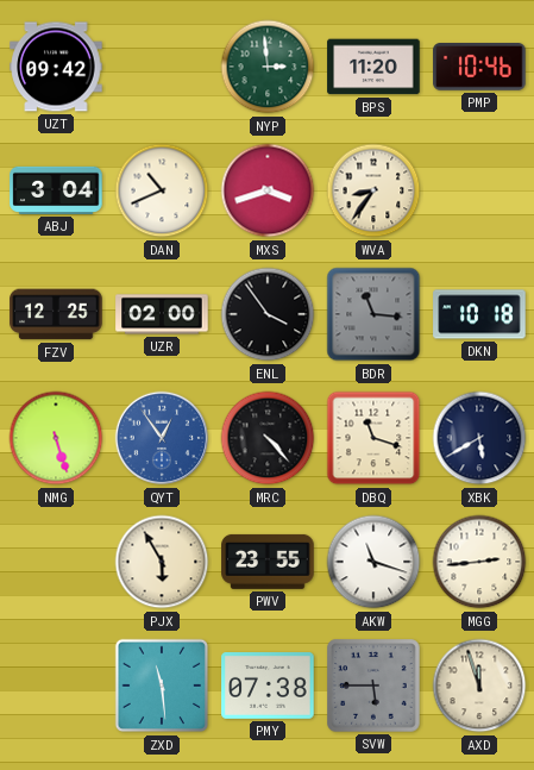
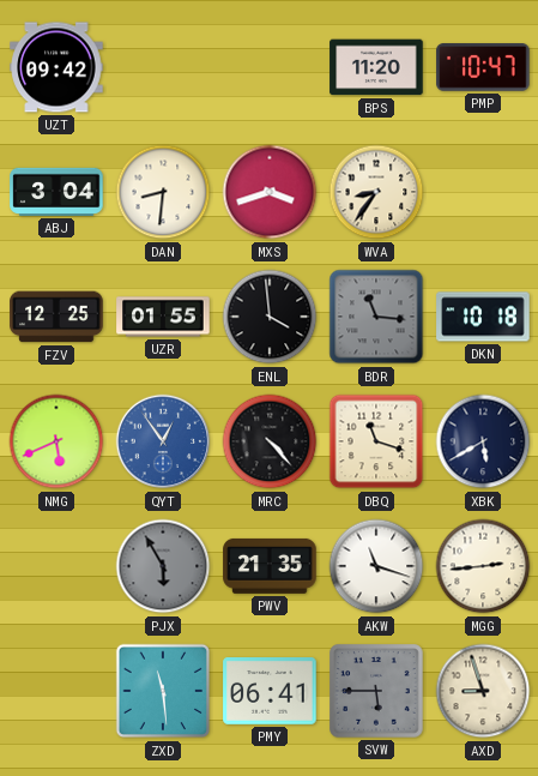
NYP: 2:59 -> none (268, 67)
PMP: 10:46 -> 10:47 (483, 68)
DAN: 10:41 -> 8:31 (163, 192)
UZR: 02:00 -> 01:55 (163, 317)
ENL: 3:54 -> 3:59 (270, 317)
NMG: 5:27 -> 5:41 (56, 441)
PJX dial: cream -> grey (163, 566)
PWV: 23:55 -> 21:35 (270, 566)
PMY: 07:38 -> 06:41 (270, 692)
AXD: 11:57 -> 8:57 (483, 691)
